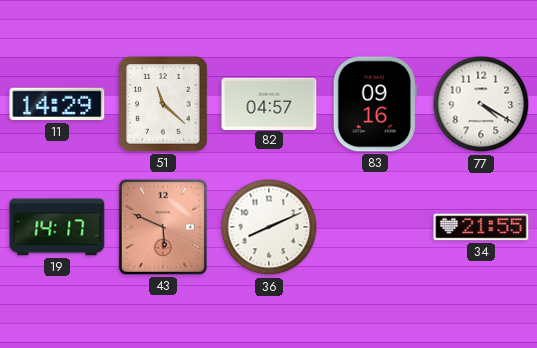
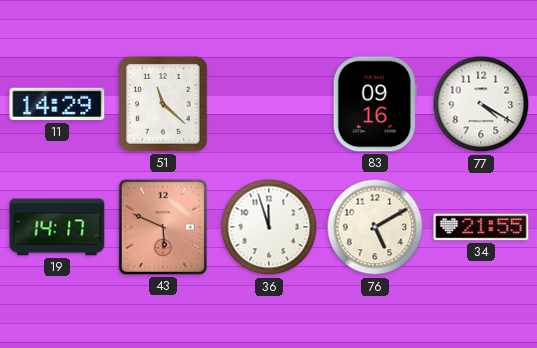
82: 04:57 -> none (269, 103)
36: 8:11 -> 11:57 (269, 227)
76: none -> 5:10 (375, 227)
